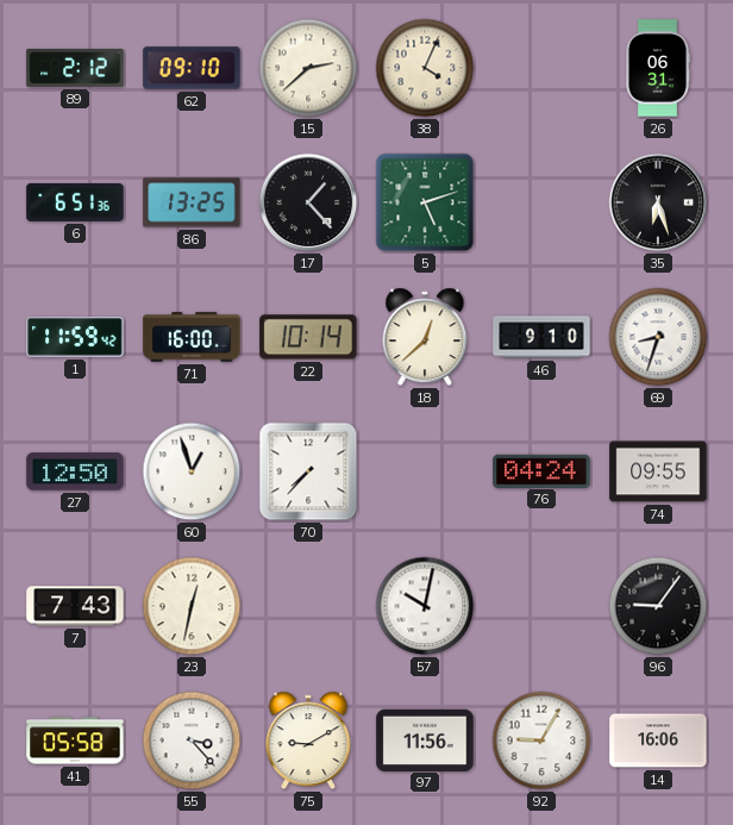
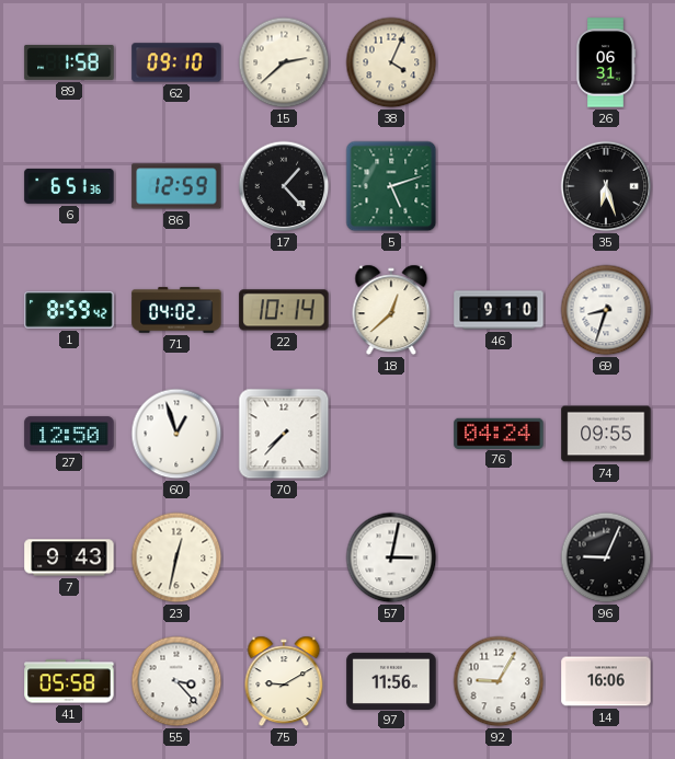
89: 2:12 -> 1:58 (69, 62)
86: 13:25 -> 12:59 (176, 186)
1: 11:59 -> 8:59 (69, 310)
71: 16:00 -> 04:02 (176, 310)
7: 7:43 -> 9:43 (69, 557)
57: 10:02 -> 3:02 (391, 557)
96: 9:06 -> 9:04 (606, 557)
